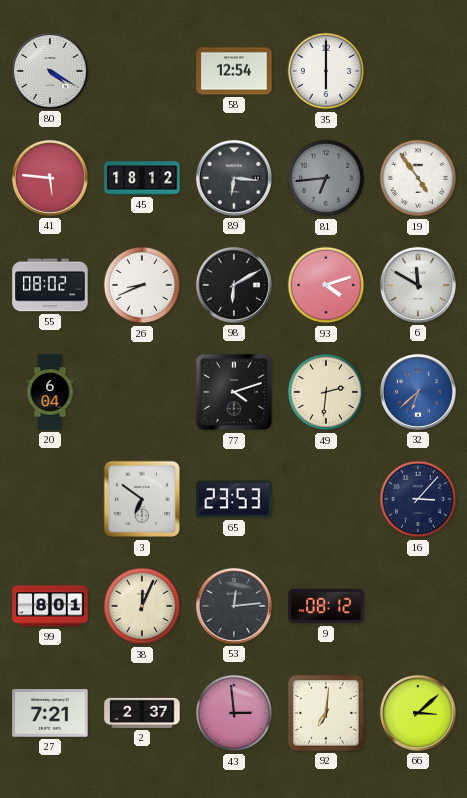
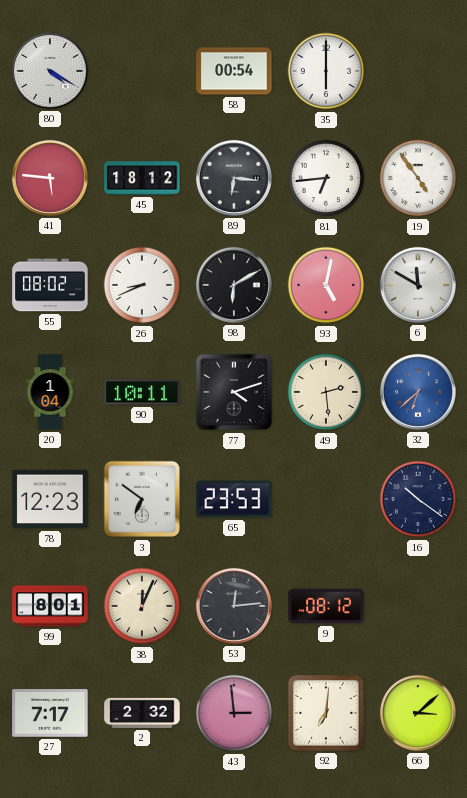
58: 12:54 -> 00:54 (234, 71)
81 dial: grey -> white (326, 178)
93: 4:12 -> 5:02 (326, 285)
20: 6:04 -> 1:04 (50, 392)
90: none -> 10:11 (142, 392)
49: 2:31 -> 2:29 (326, 392)
78: none -> 12:23 (50, 499)
16: 3:07 -> 10:21 (418, 499)
27: 7:21 -> 7:17 (50, 713)
2: 2:37 -> 2:32 (142, 713)
